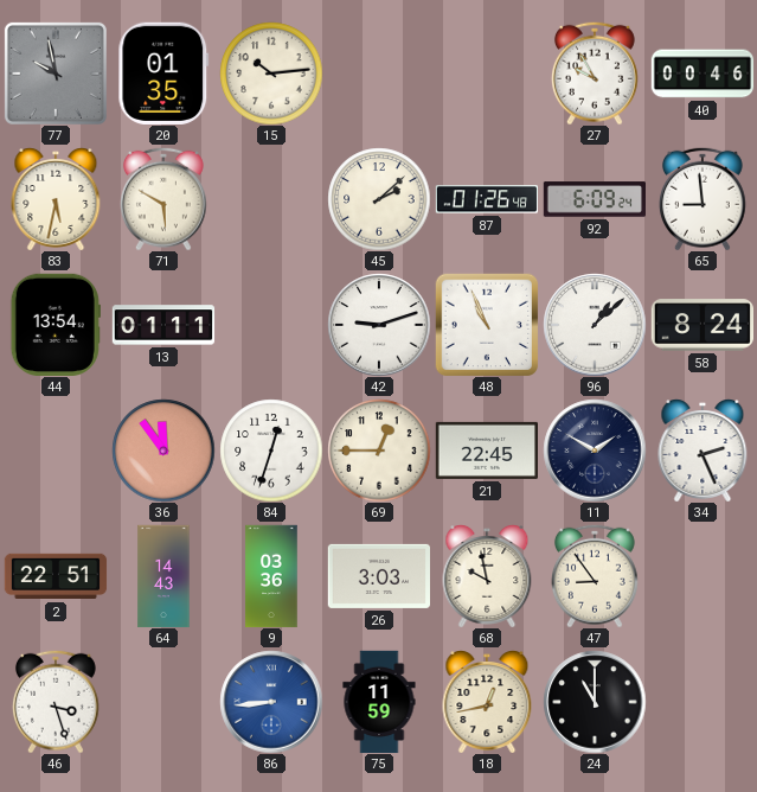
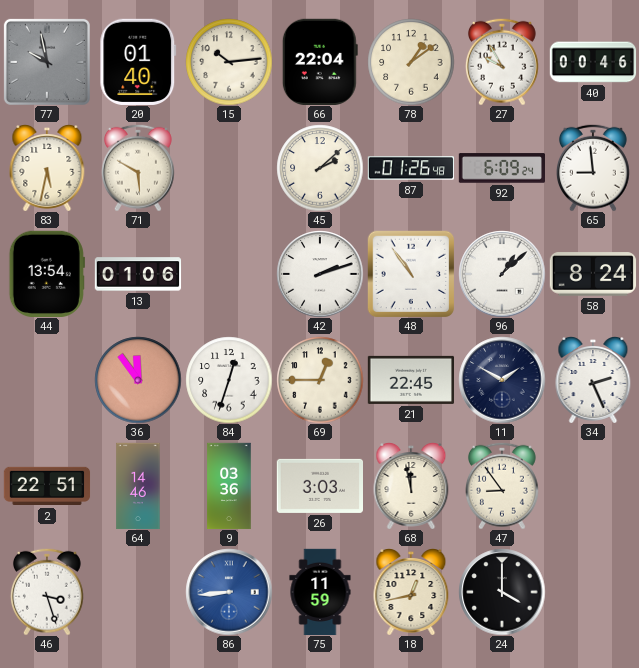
20: 01:35 -> 01:40 (138, 62)
66: none -> 22:04 (320, 61)
78: none -> 1:09 (411, 62)
13: 01:11 -> 01:06 (138, 274)
42: 9:12 -> 2:12 (320, 274)
48: 10:56 -> 10:54 (411, 274)
64: 14:43 -> 14:46 (138, 486)
68: 9:58 -> 11:58 (411, 486)
24: 11:00 -> 4:00 (502, 592)
